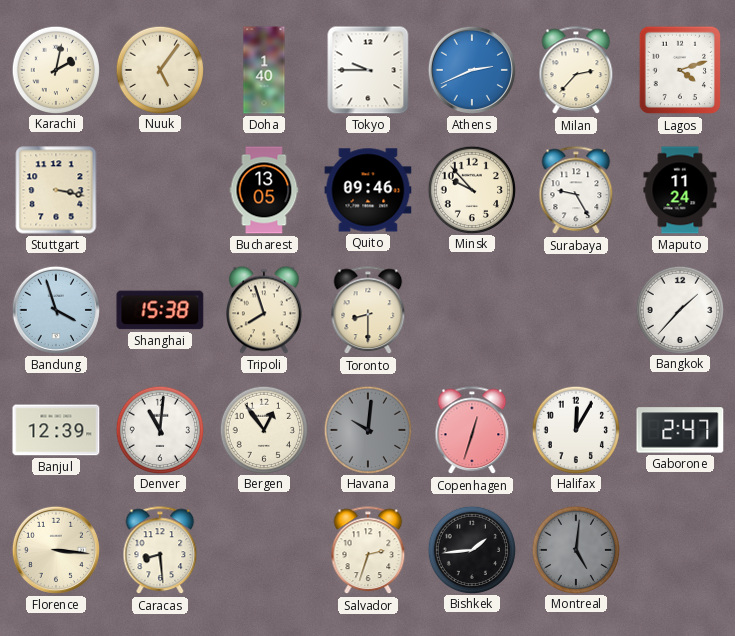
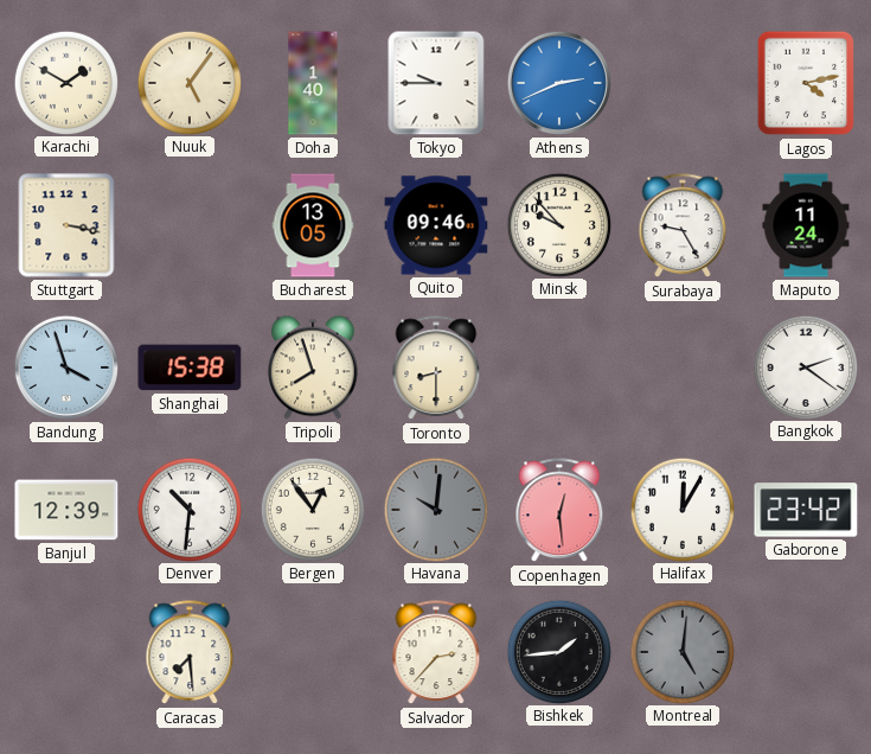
Karachi: 2:02 -> 1:50 (65, 82)
Milan: 2:37 -> none (576, 71)
Lagos: 4:12 -> 4:13 (806, 83)
Bangkok: 1:37 -> 2:21 (805, 366)
Denver: 11:01 -> 10:31 (188, 509)
Copenhagen: 12:33 -> 12:29 (559, 511)
Gaborone: 2:47 -> 23:42 (806, 510)
Florence: 3:16 -> none (56, 550)
Caracas: 8:29 -> 7:29 (190, 653)
Salvador: 2:33 -> 2:37 (436, 653)
